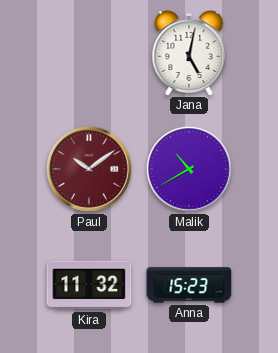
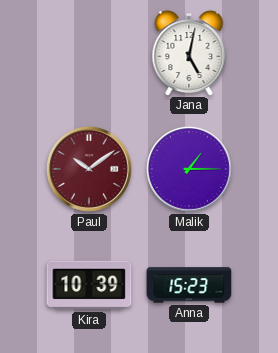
Malik: 10:40 -> 1:15 (189, 169)
Kira: 11:32 -> 10:39 (89, 285)
